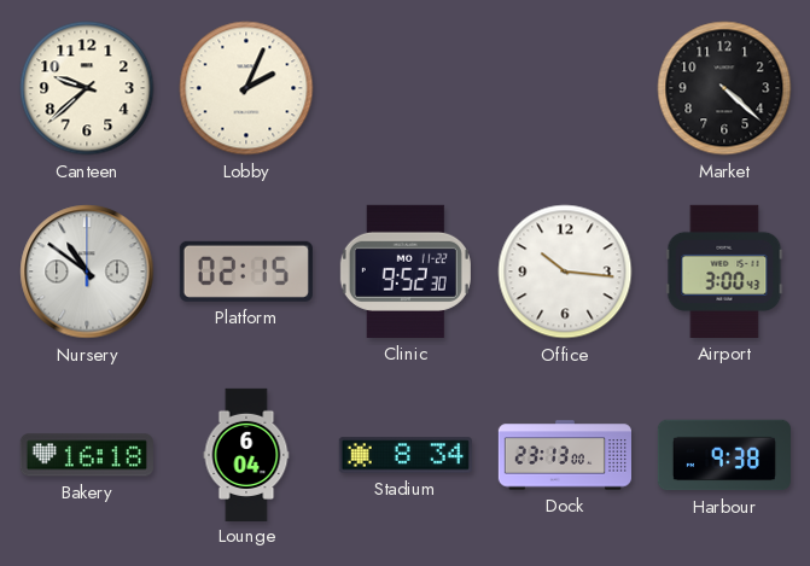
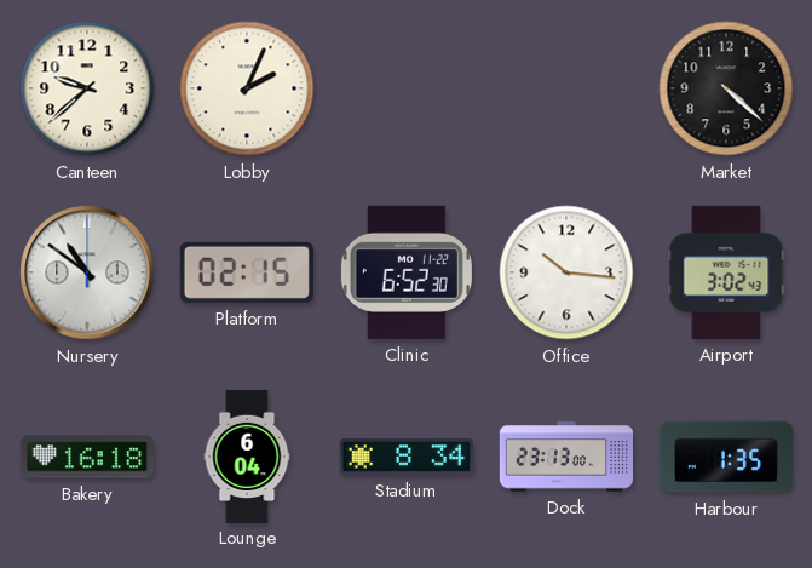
Clinic: 9:52 -> 6:52 (407, 272)
Airport: 3:00 -> 3:02 (726, 272)
Harbour: 9:38 -> 1:35 (725, 457)
